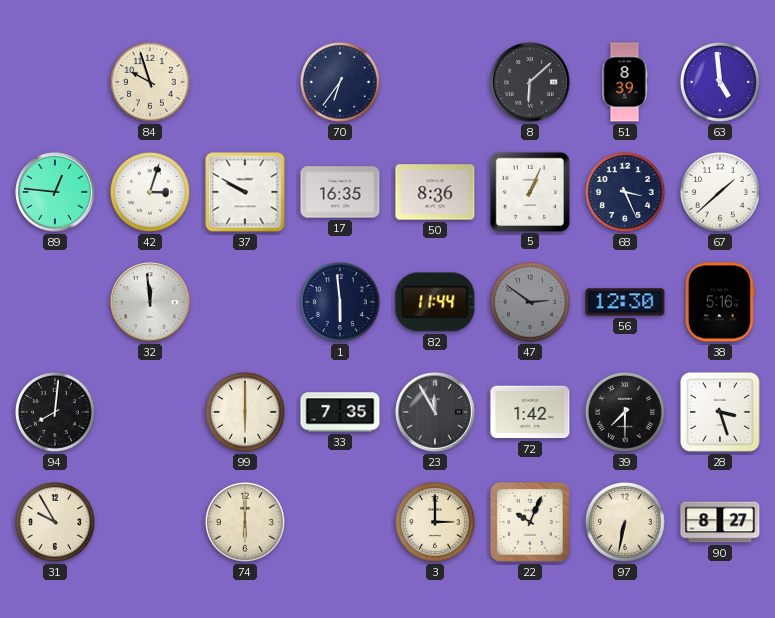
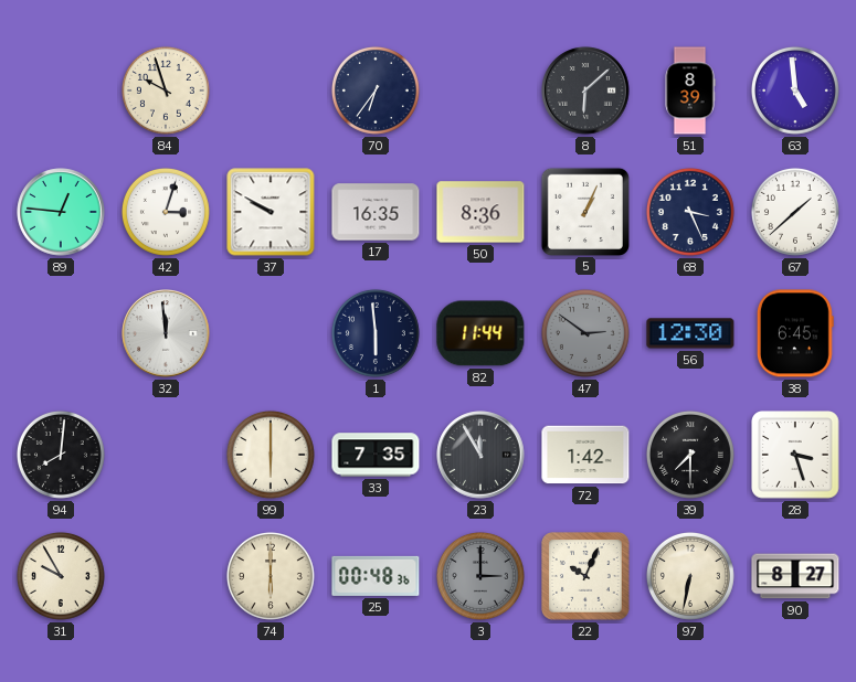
38: 5:16 -> 6:45 (795, 333)
25: none -> 00:48 (376, 576)
3 dial: cream -> grey (480, 576)
